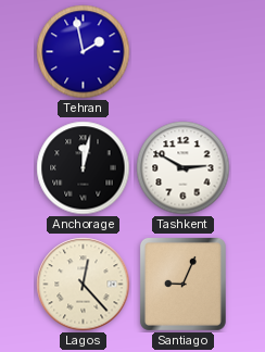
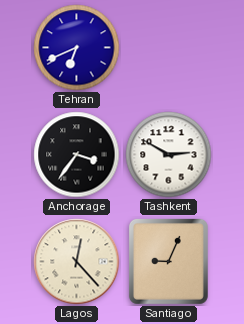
Tehran: 1:58 -> 6:41 (77, 48)
Anchorage: 12:02 -> 3:36 (77, 155)
